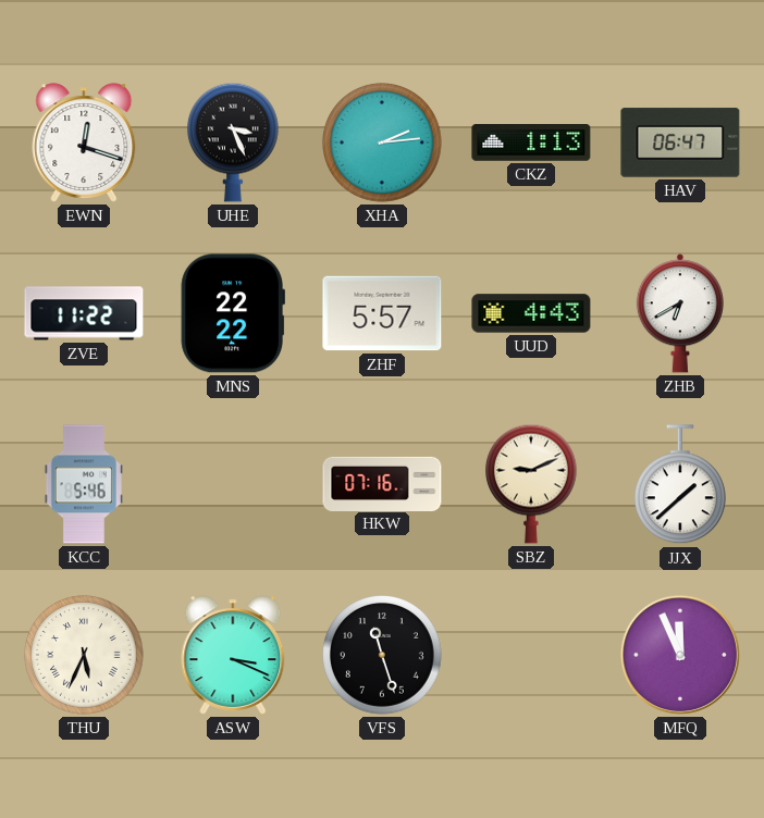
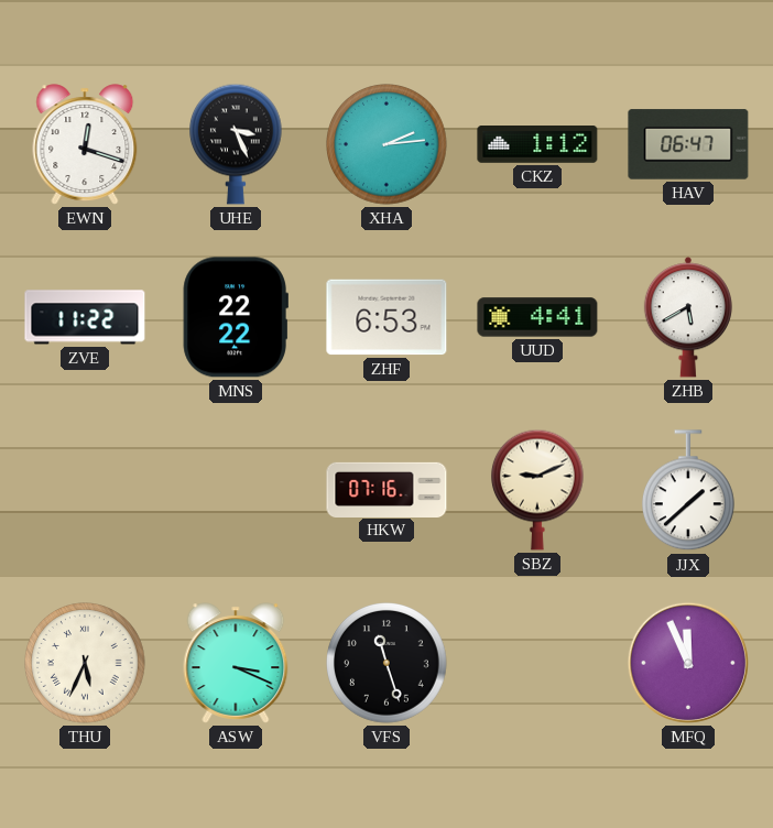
CKZ: 1:13 -> 1:12 (537, 145)
ZHF: 5:57 -> 6:53 (386, 317)
UUD: 4:43 -> 4:41 (537, 317)
ZHB: 6:40 -> 5:40 (688, 317)
KCC: 5:46 -> none (84, 484)
